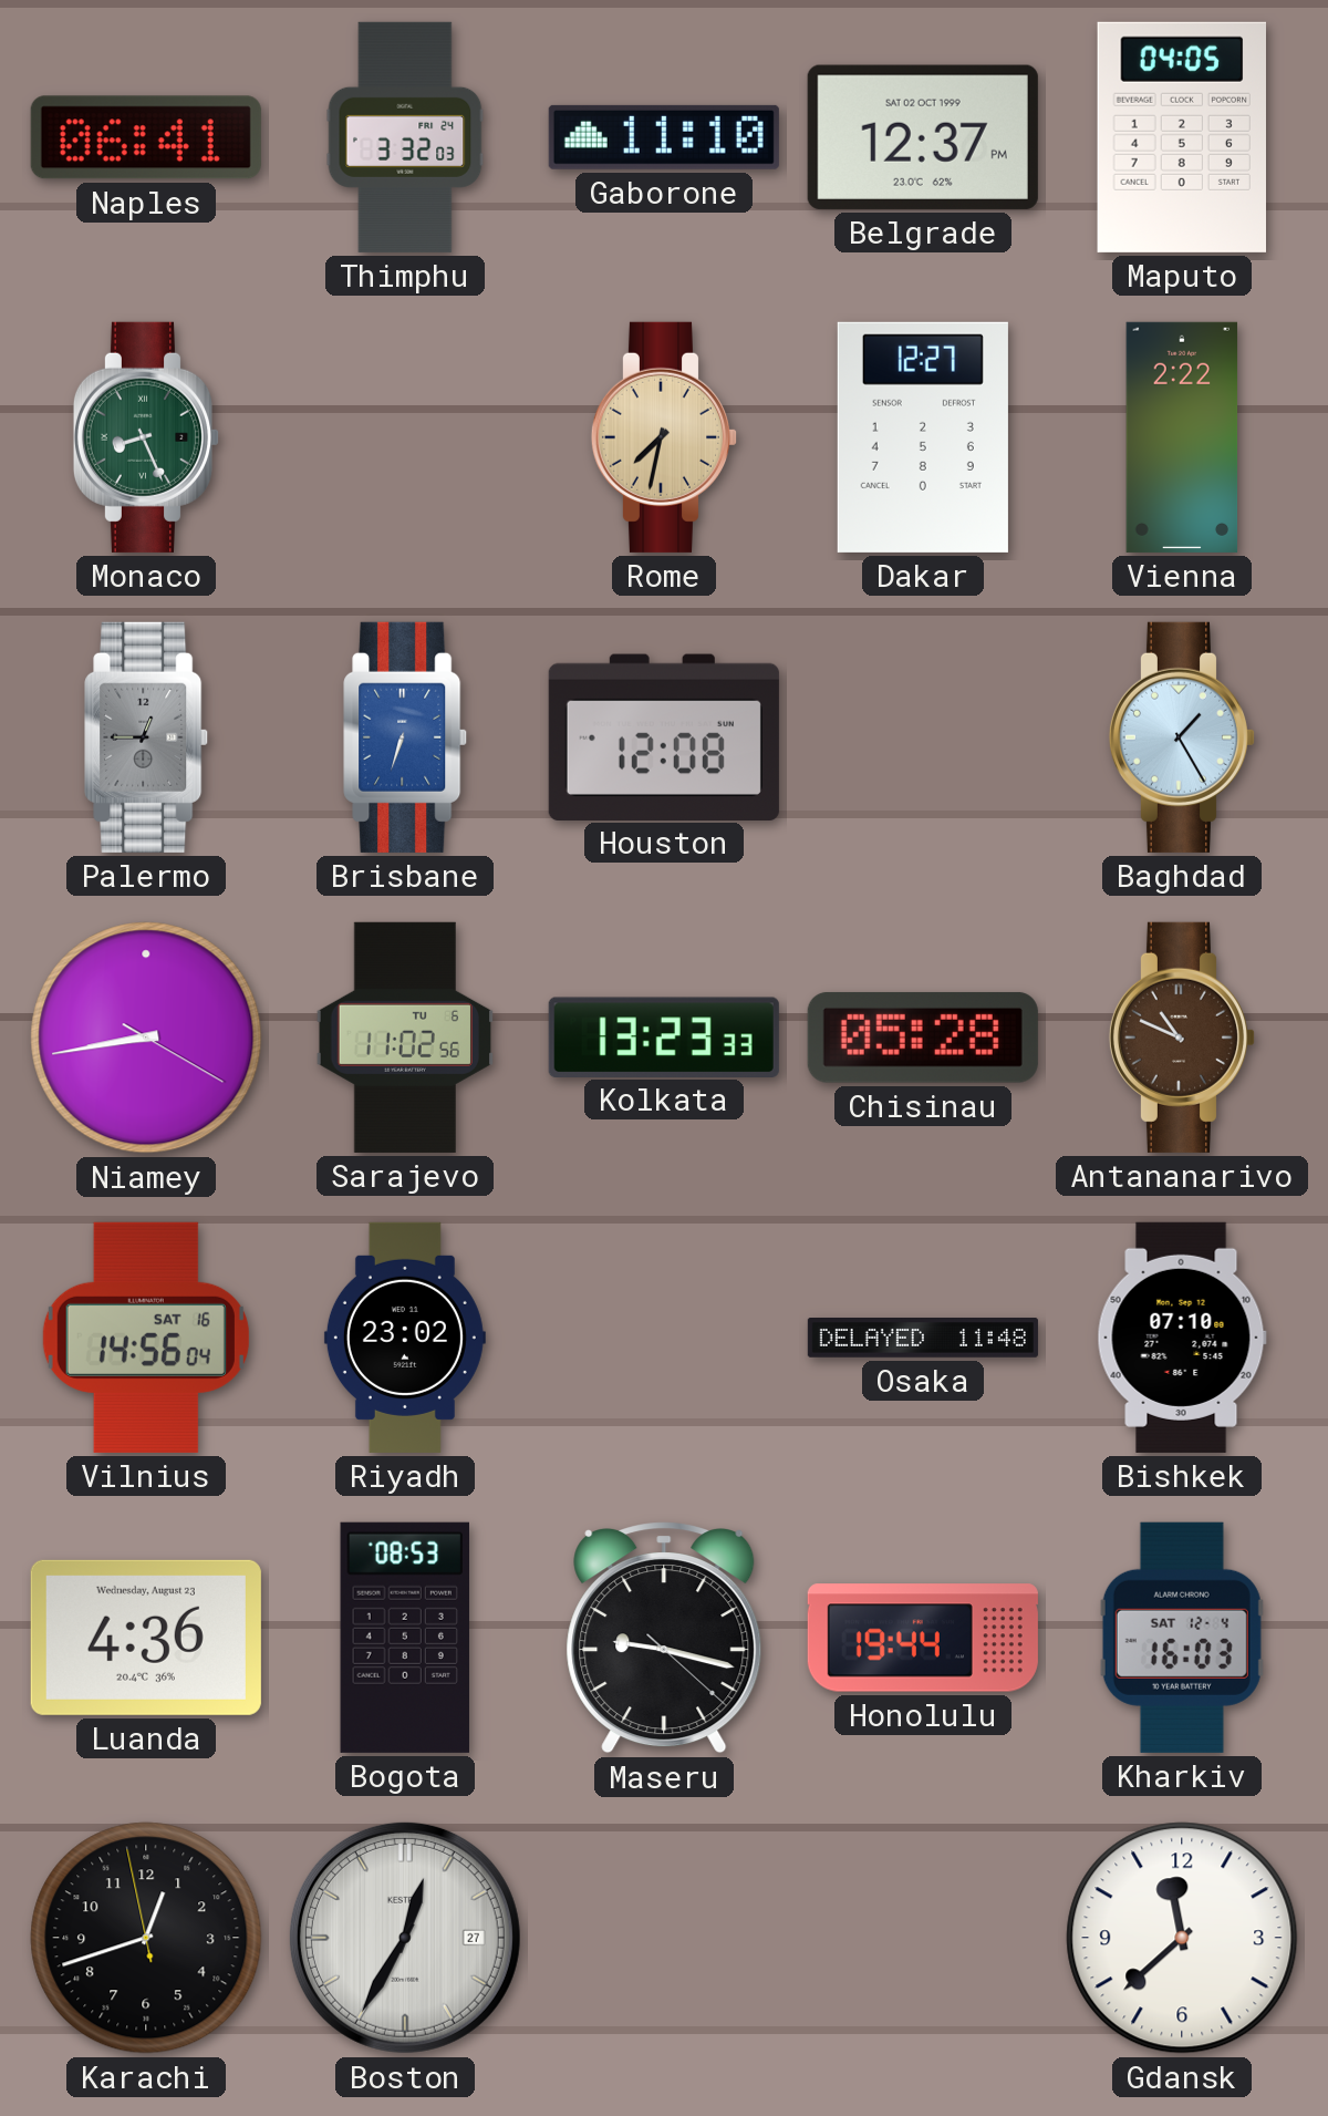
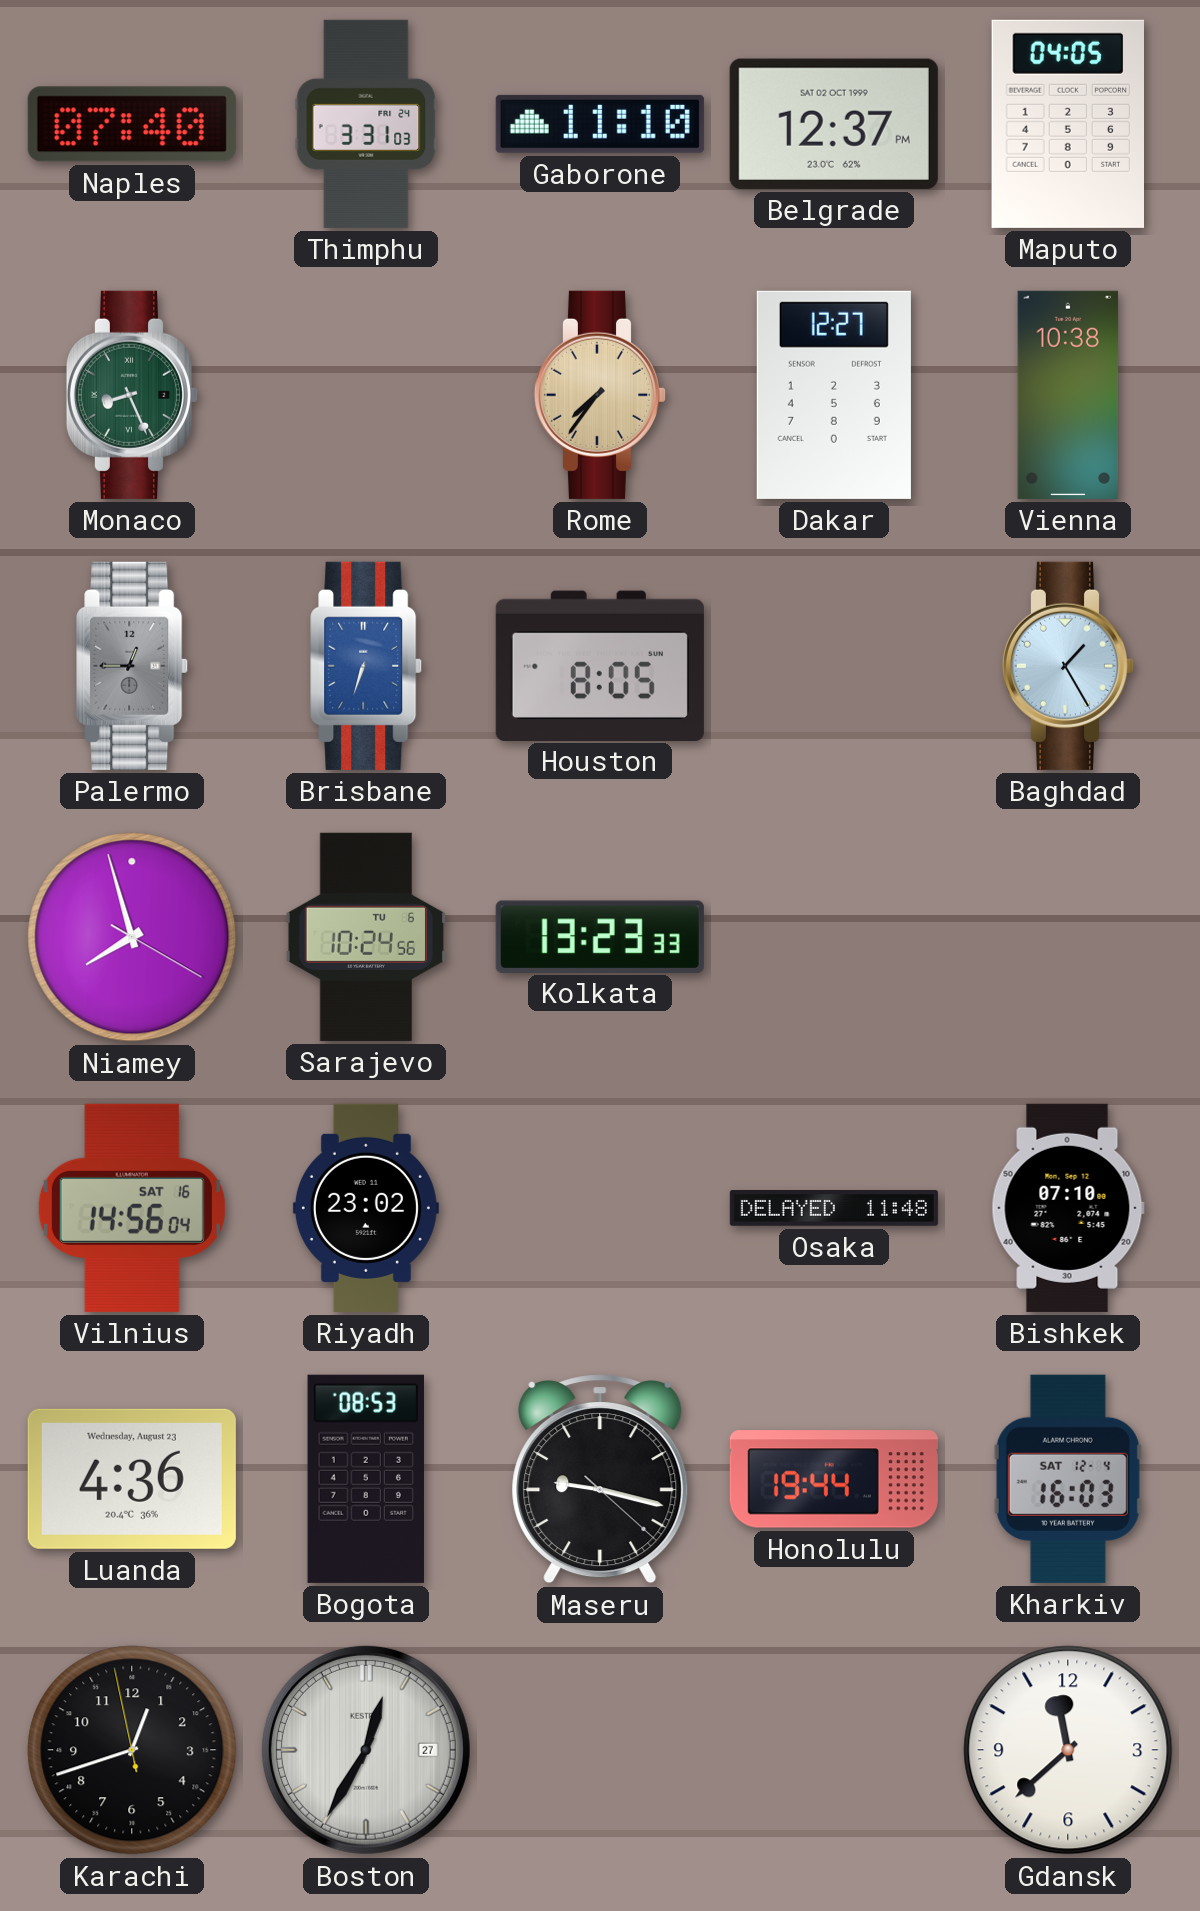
Naples: 06:41 -> 07:40 (132, 124)
Thimphu: 3:32 -> 3:31 (366, 124)
Rome: 7:32 -> 7:36 (599, 395)
Vienna: 2:22 -> 10:38 (1068, 395)
Houston: 12:08 -> 8:05 (600, 665)
Niamey: 8:43 -> 7:57 (132, 937)
Sarajevo: 11:02 -> 10:24 (365, 937)
Chisinau: 05:28 -> none (923, 1038)
Antananarivo: 10:49 -> none (1181, 1038)
